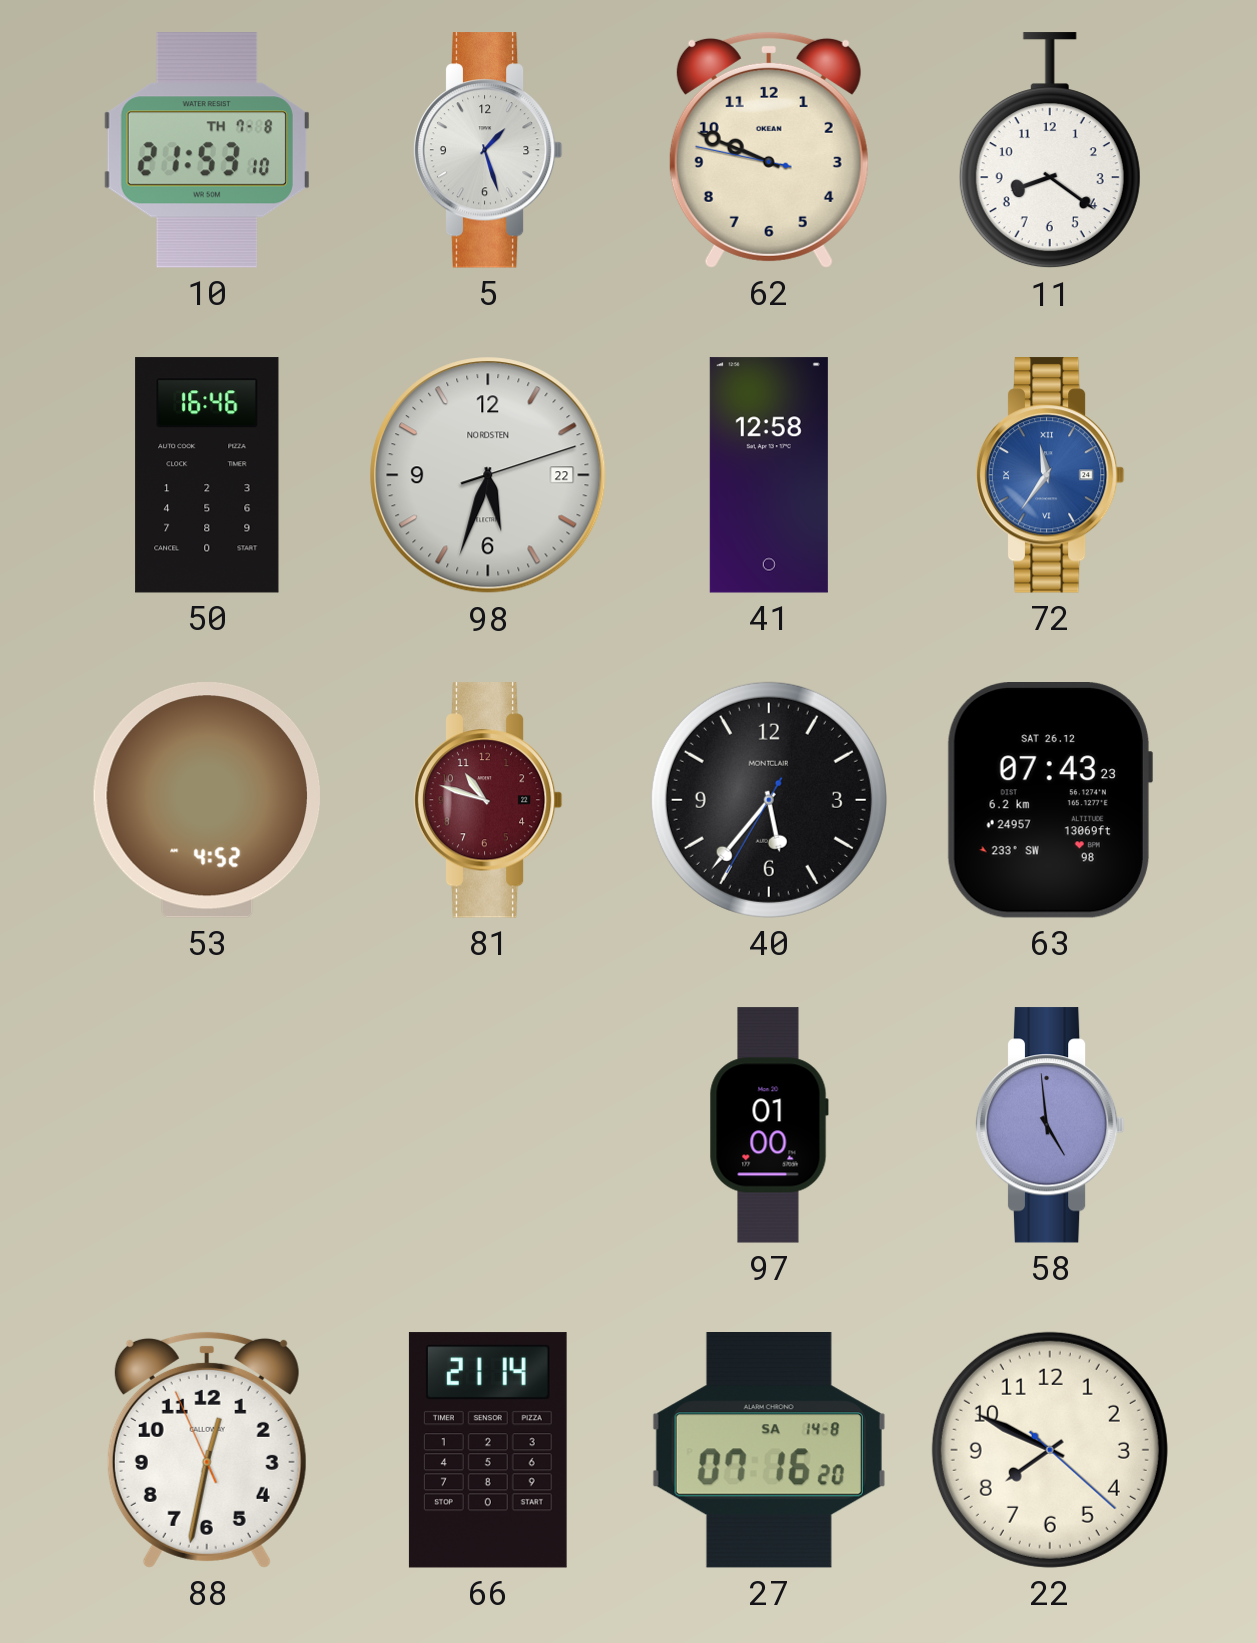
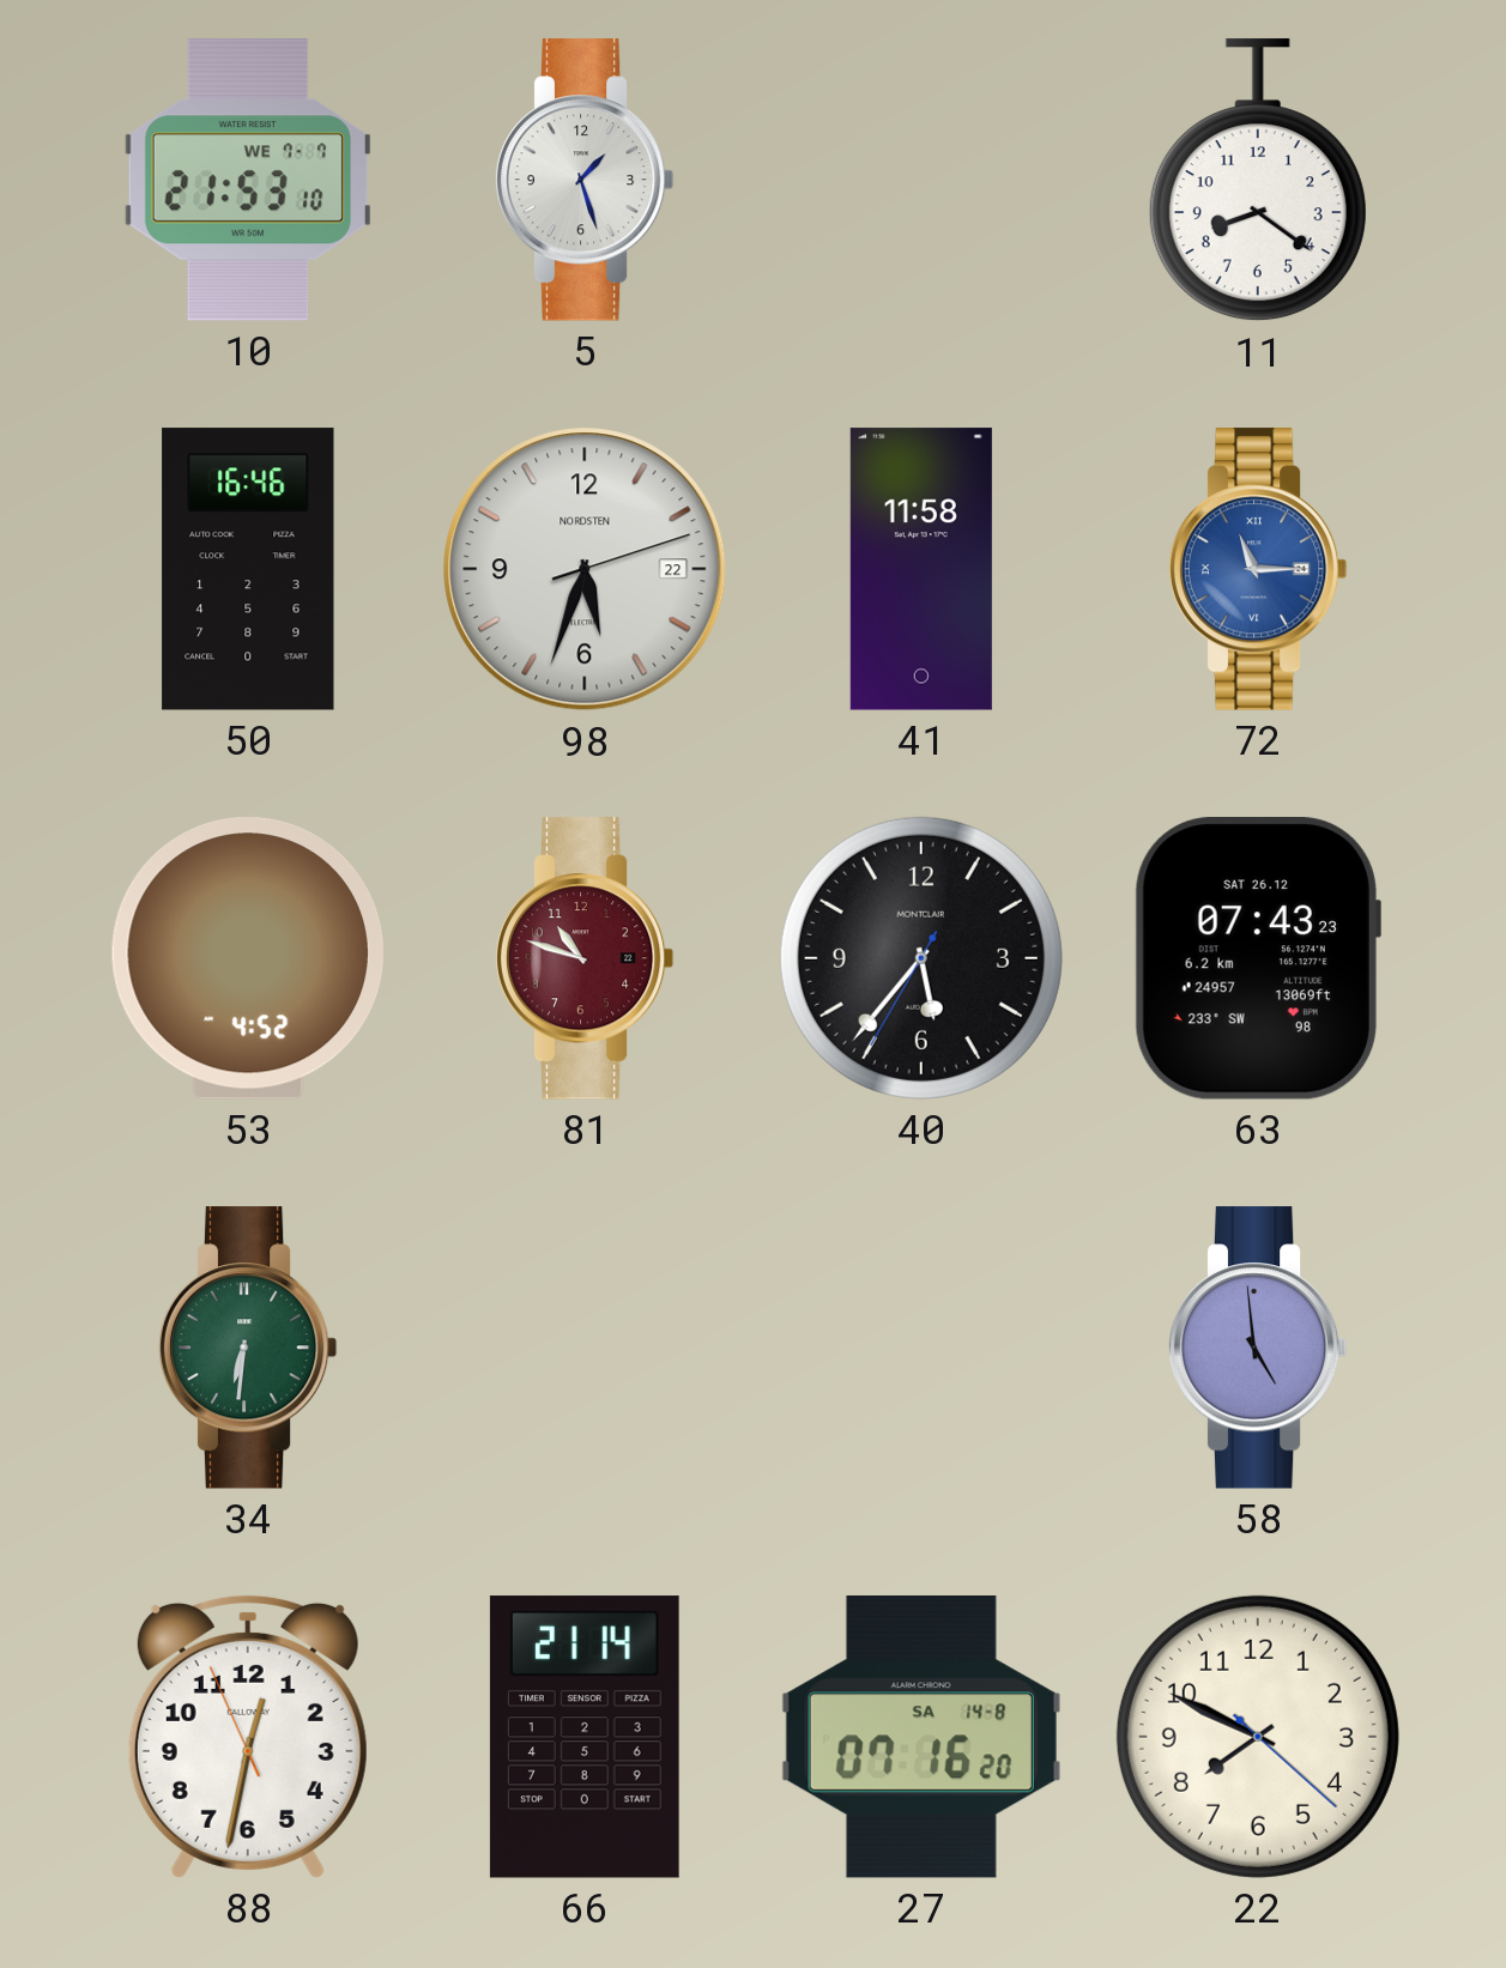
10 date: TH 7-8 -> WE 7-7 (248, 180)
62: 9:48 -> none (769, 150)
41: 12:58 -> 11:58 (921, 569)
72: 11:36 -> 11:15 (1258, 569)
34: none -> 6:31 (248, 1348)
97: 01:00 -> none (769, 1125)
